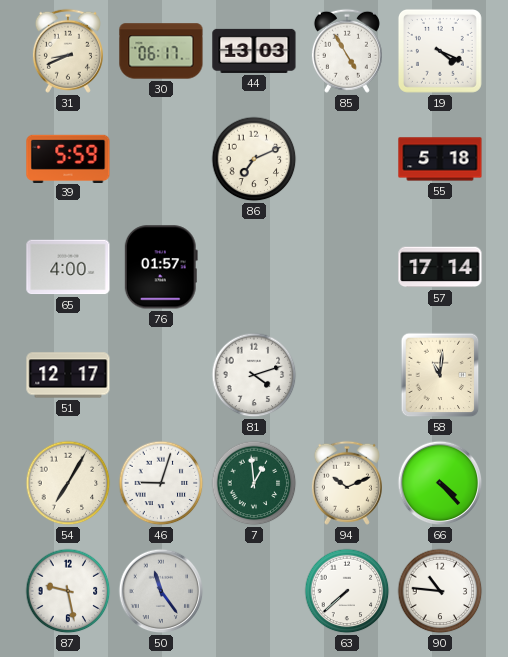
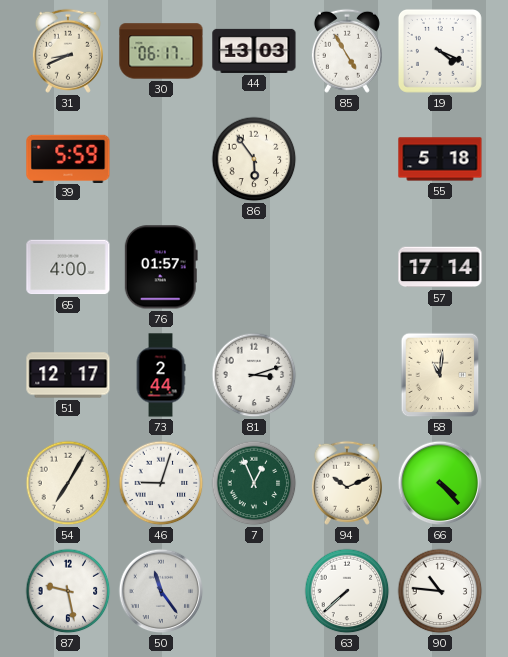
86: 7:11 -> 5:54 (254, 159)
73: none -> 2:44 (161, 375)
81: 4:12 -> 3:12 (254, 375)
7: 12:59 -> 12:56 (254, 483)
